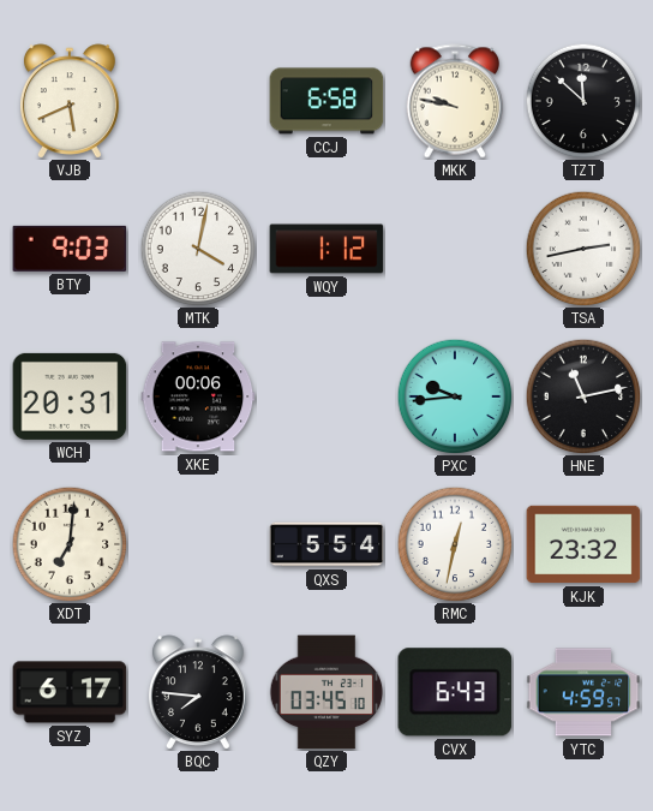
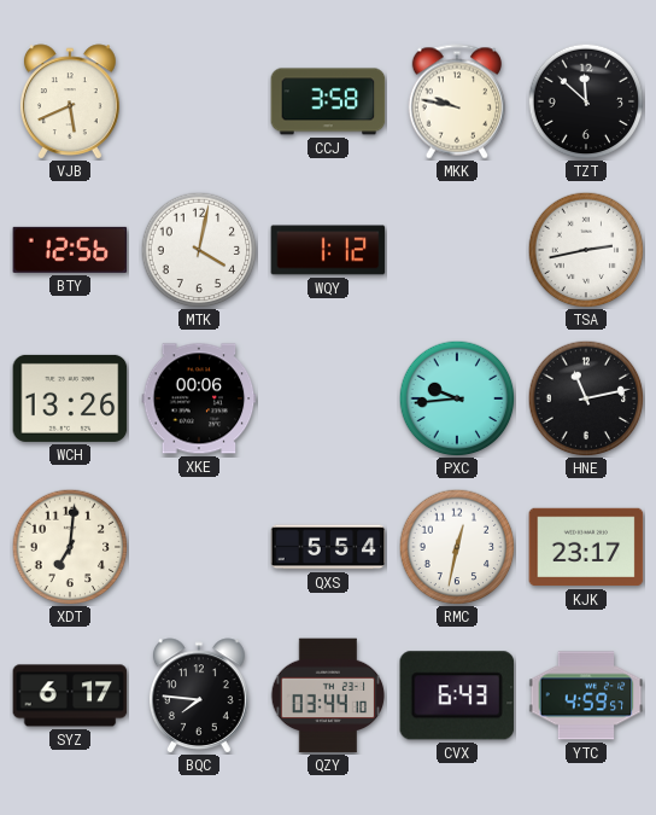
CCJ: 6:58 -> 3:58 (328, 101)
BTY: 9:03 -> 12:56 (70, 250)
WCH: 20:31 -> 13:26 (70, 398)
KJK: 23:32 -> 23:17 (586, 547)
QZY: 03:45 -> 03:44 (328, 695)
